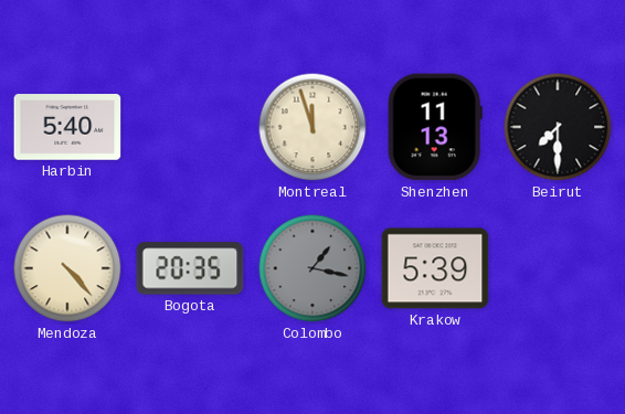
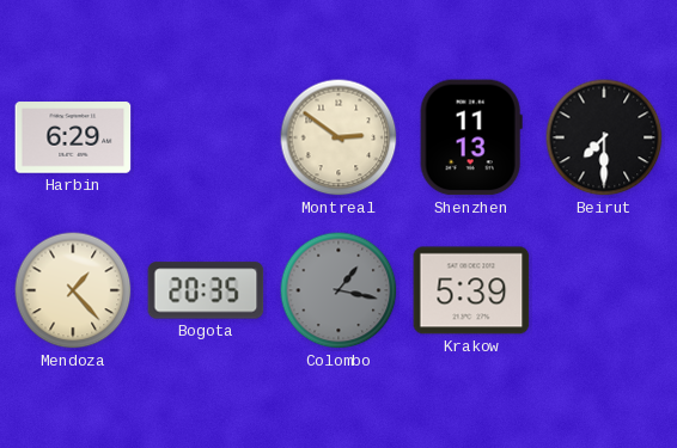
Harbin: 5:40 -> 6:29 (73, 137)
Montreal: 11:57 -> 2:51 (338, 137)
Mendoza: 4:23 -> 1:23 (73, 290)
